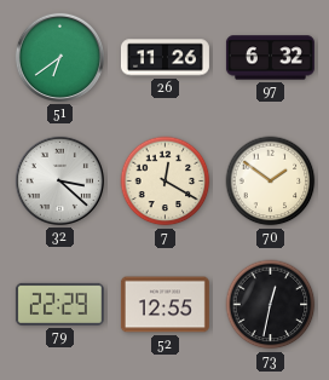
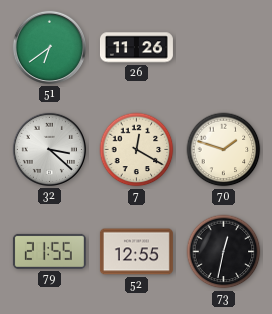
97: 6:32 -> none (270, 58)
70: 1:51 -> 1:48 (224, 150)
79: 22:29 -> 21:55 (49, 251)
